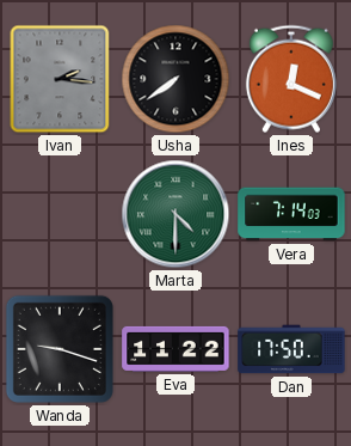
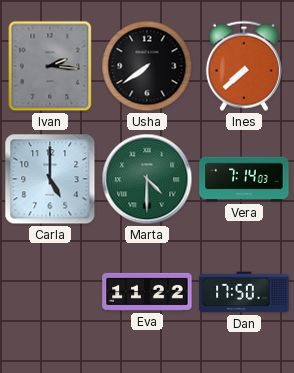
Ines: 12:19 -> 7:38 (244, 66)
Carla: none -> 5:00 (50, 179)
Wanda: 9:18 -> none (60, 349)
